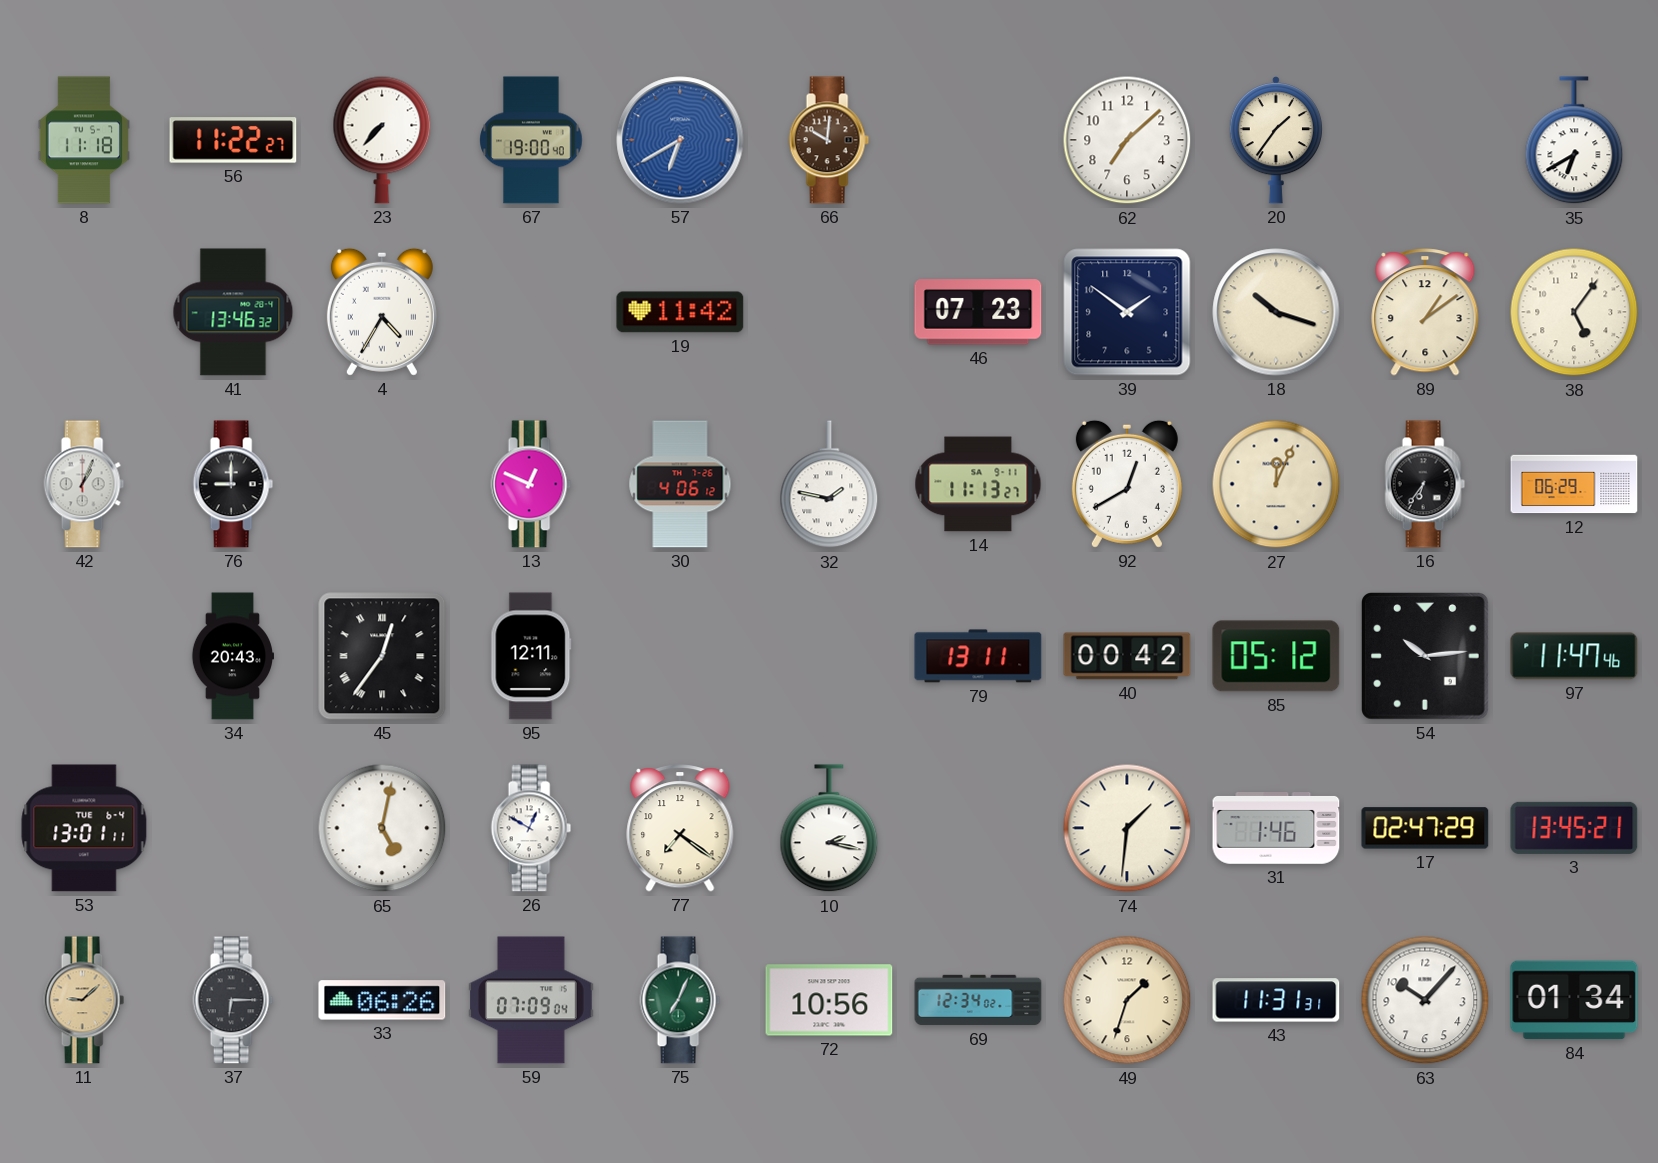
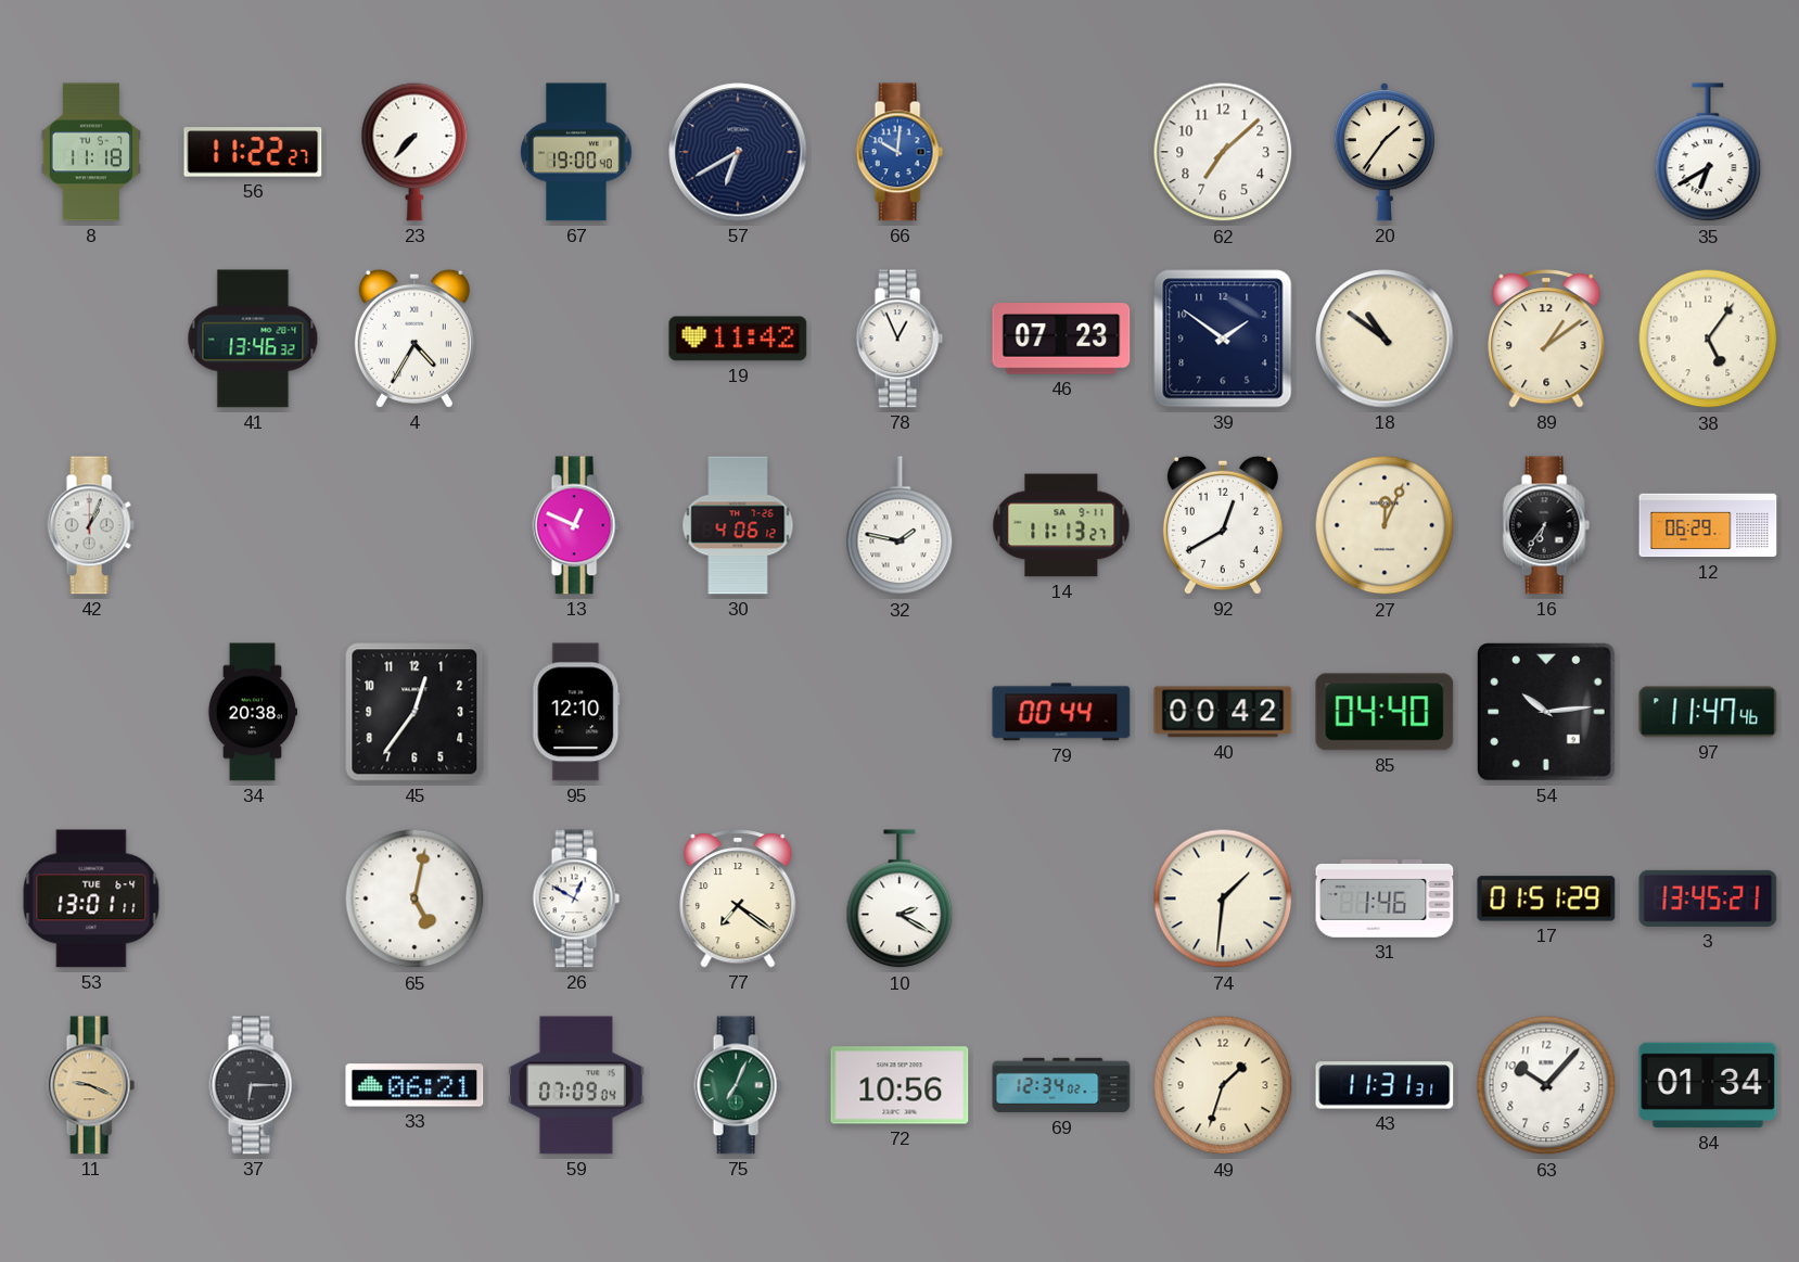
57 dial: blue -> navy (738, 152)
66 dial: brown -> blue (900, 152)
78: none -> 12:56 (900, 339)
18: 10:18 -> 10:51 (1385, 339)
76: 9:00 -> none (233, 484)
34: 20:43 -> 20:38 (252, 712)
45 numerals: Roman -> Arabic (414, 712)
95: 12:11 -> 12:10 (576, 712)
79: 13:11 -> 00:44 (1061, 712)
85: 05:12 -> 04:40 (1385, 712)
10: 2:17 -> 2:20 (900, 900)
17: 02:47 -> 01:51 (1546, 898)
11: 9:08 -> 9:19 (91, 1085)
33: 06:26 -> 06:21 (414, 1085)
